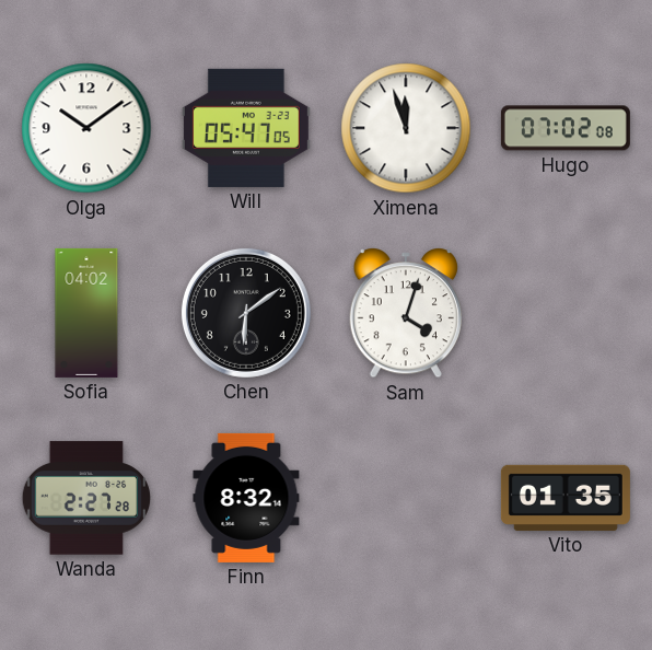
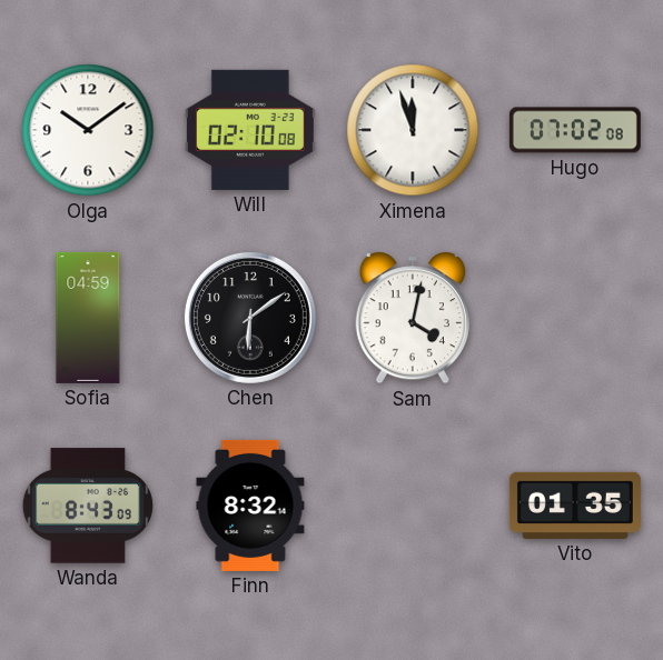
Will: 05:47 -> 02:10 (250, 130)
Sofia: 04:02 -> 04:59 (88, 318)
Sam: 4:03 -> 4:02 (412, 319)
Wanda: 2:27 -> 8:43 (88, 506)
